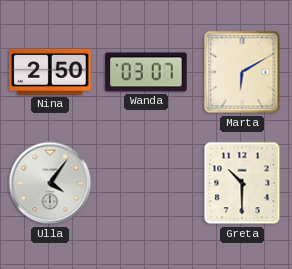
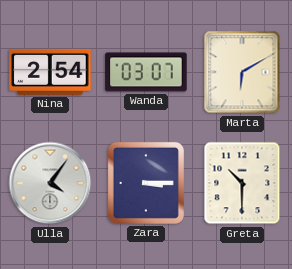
Nina: 2:50 -> 2:54 (50, 72)
Zara: none -> 3:15 (146, 183)
